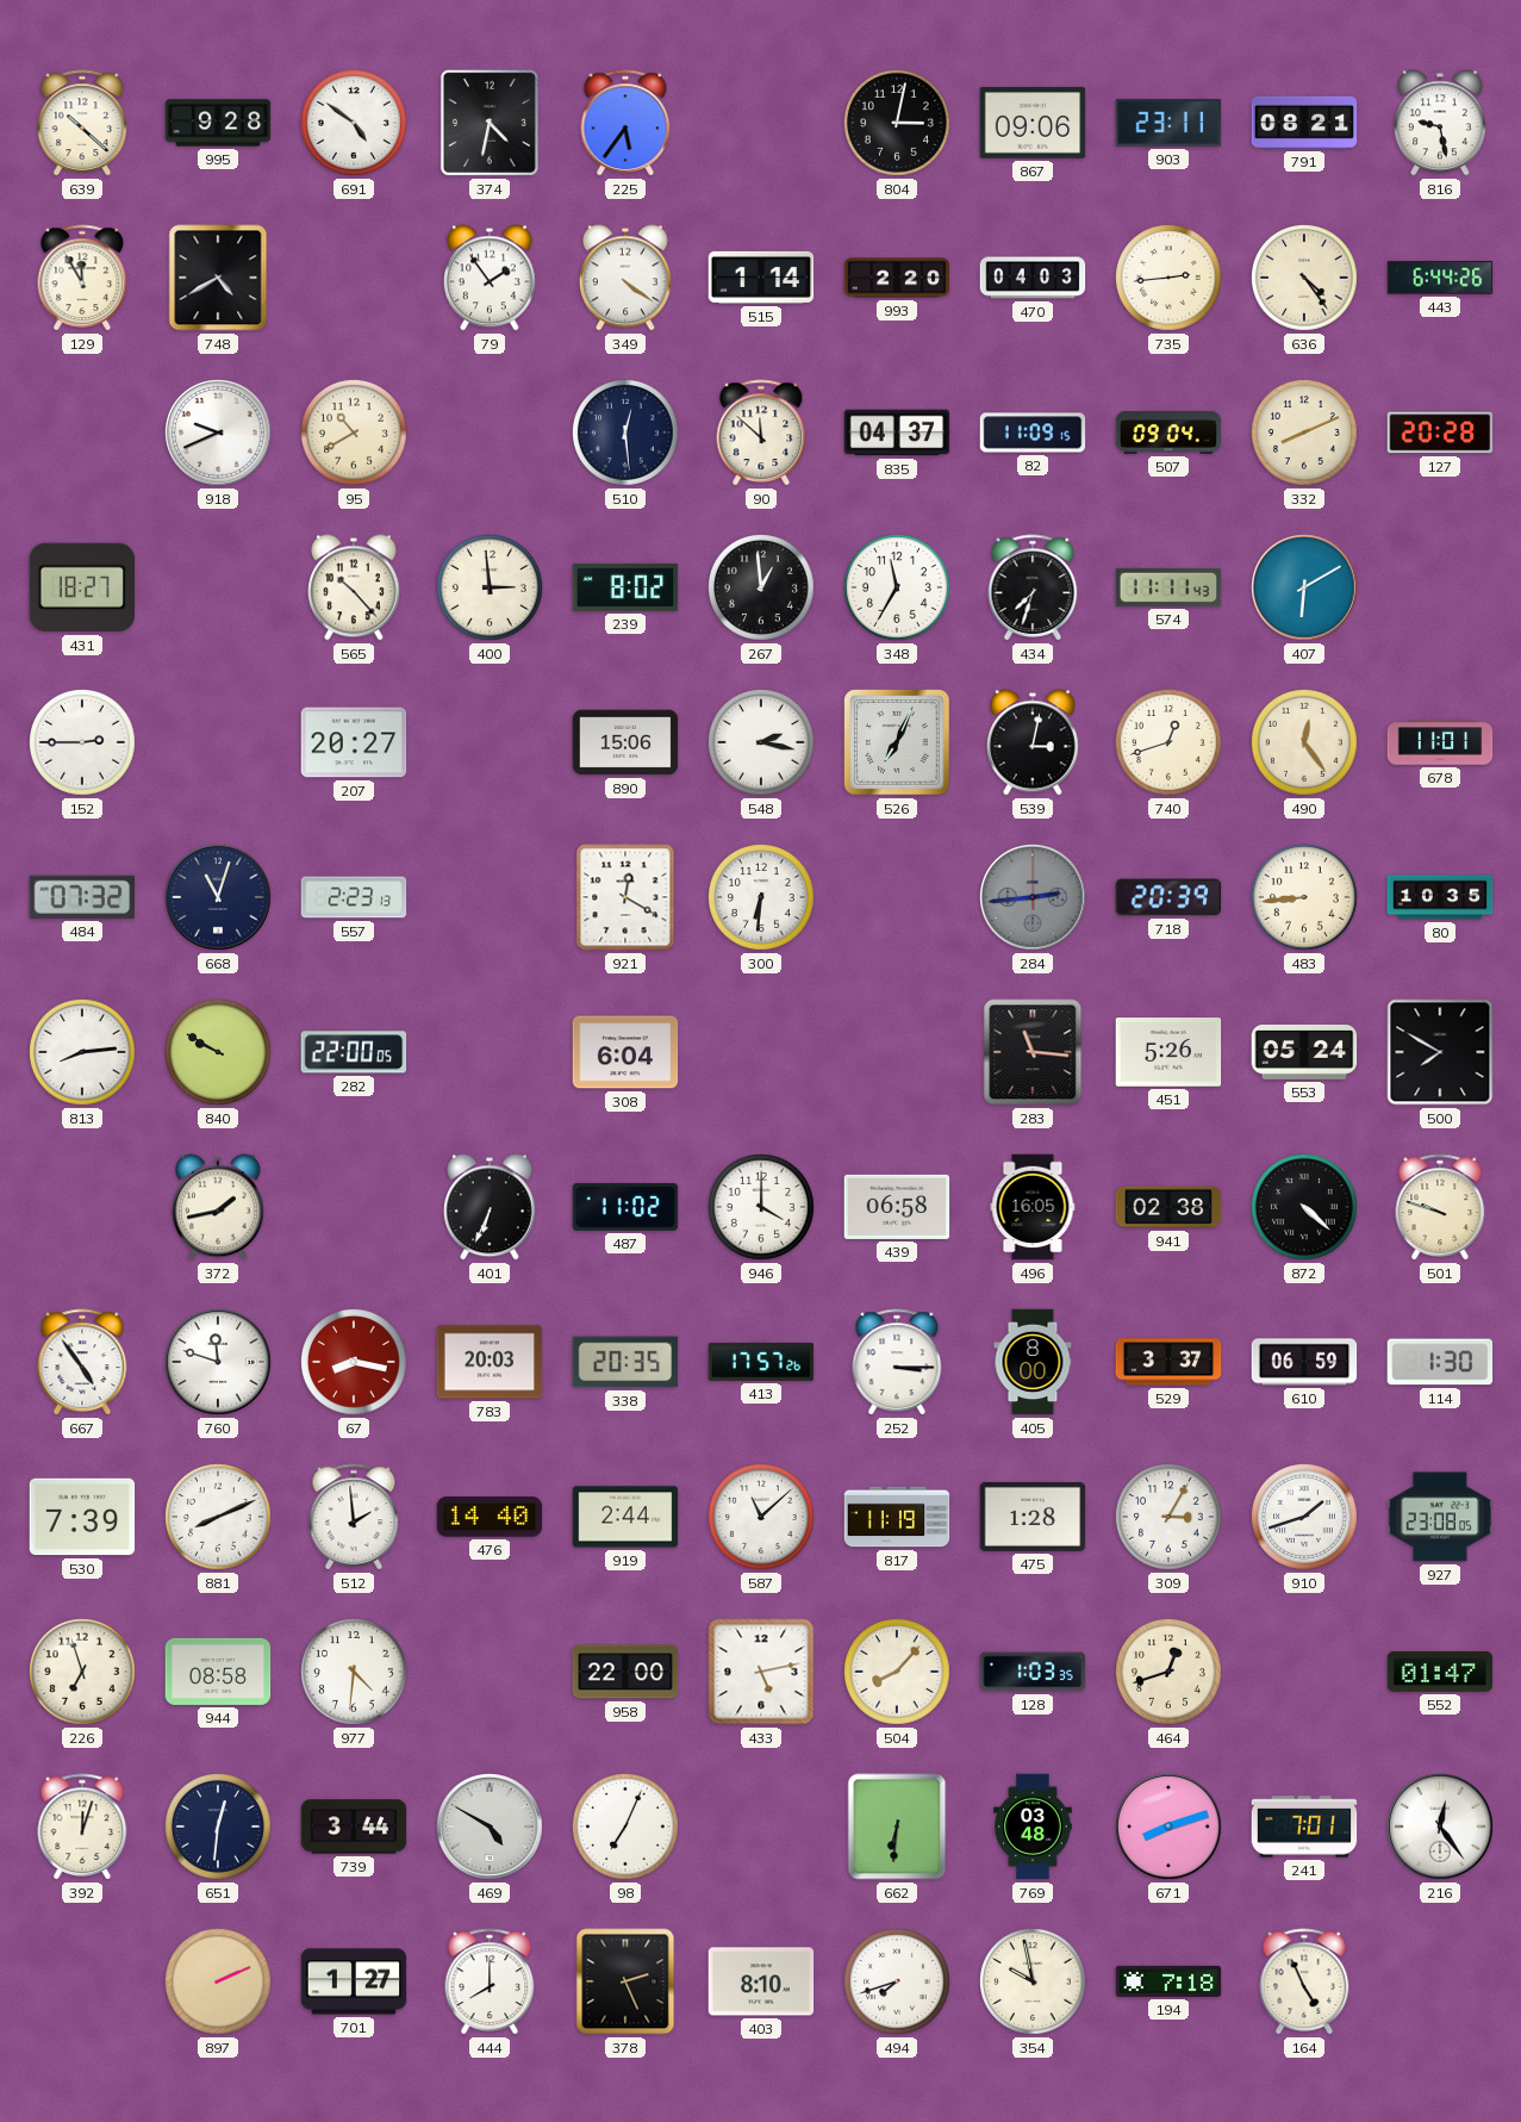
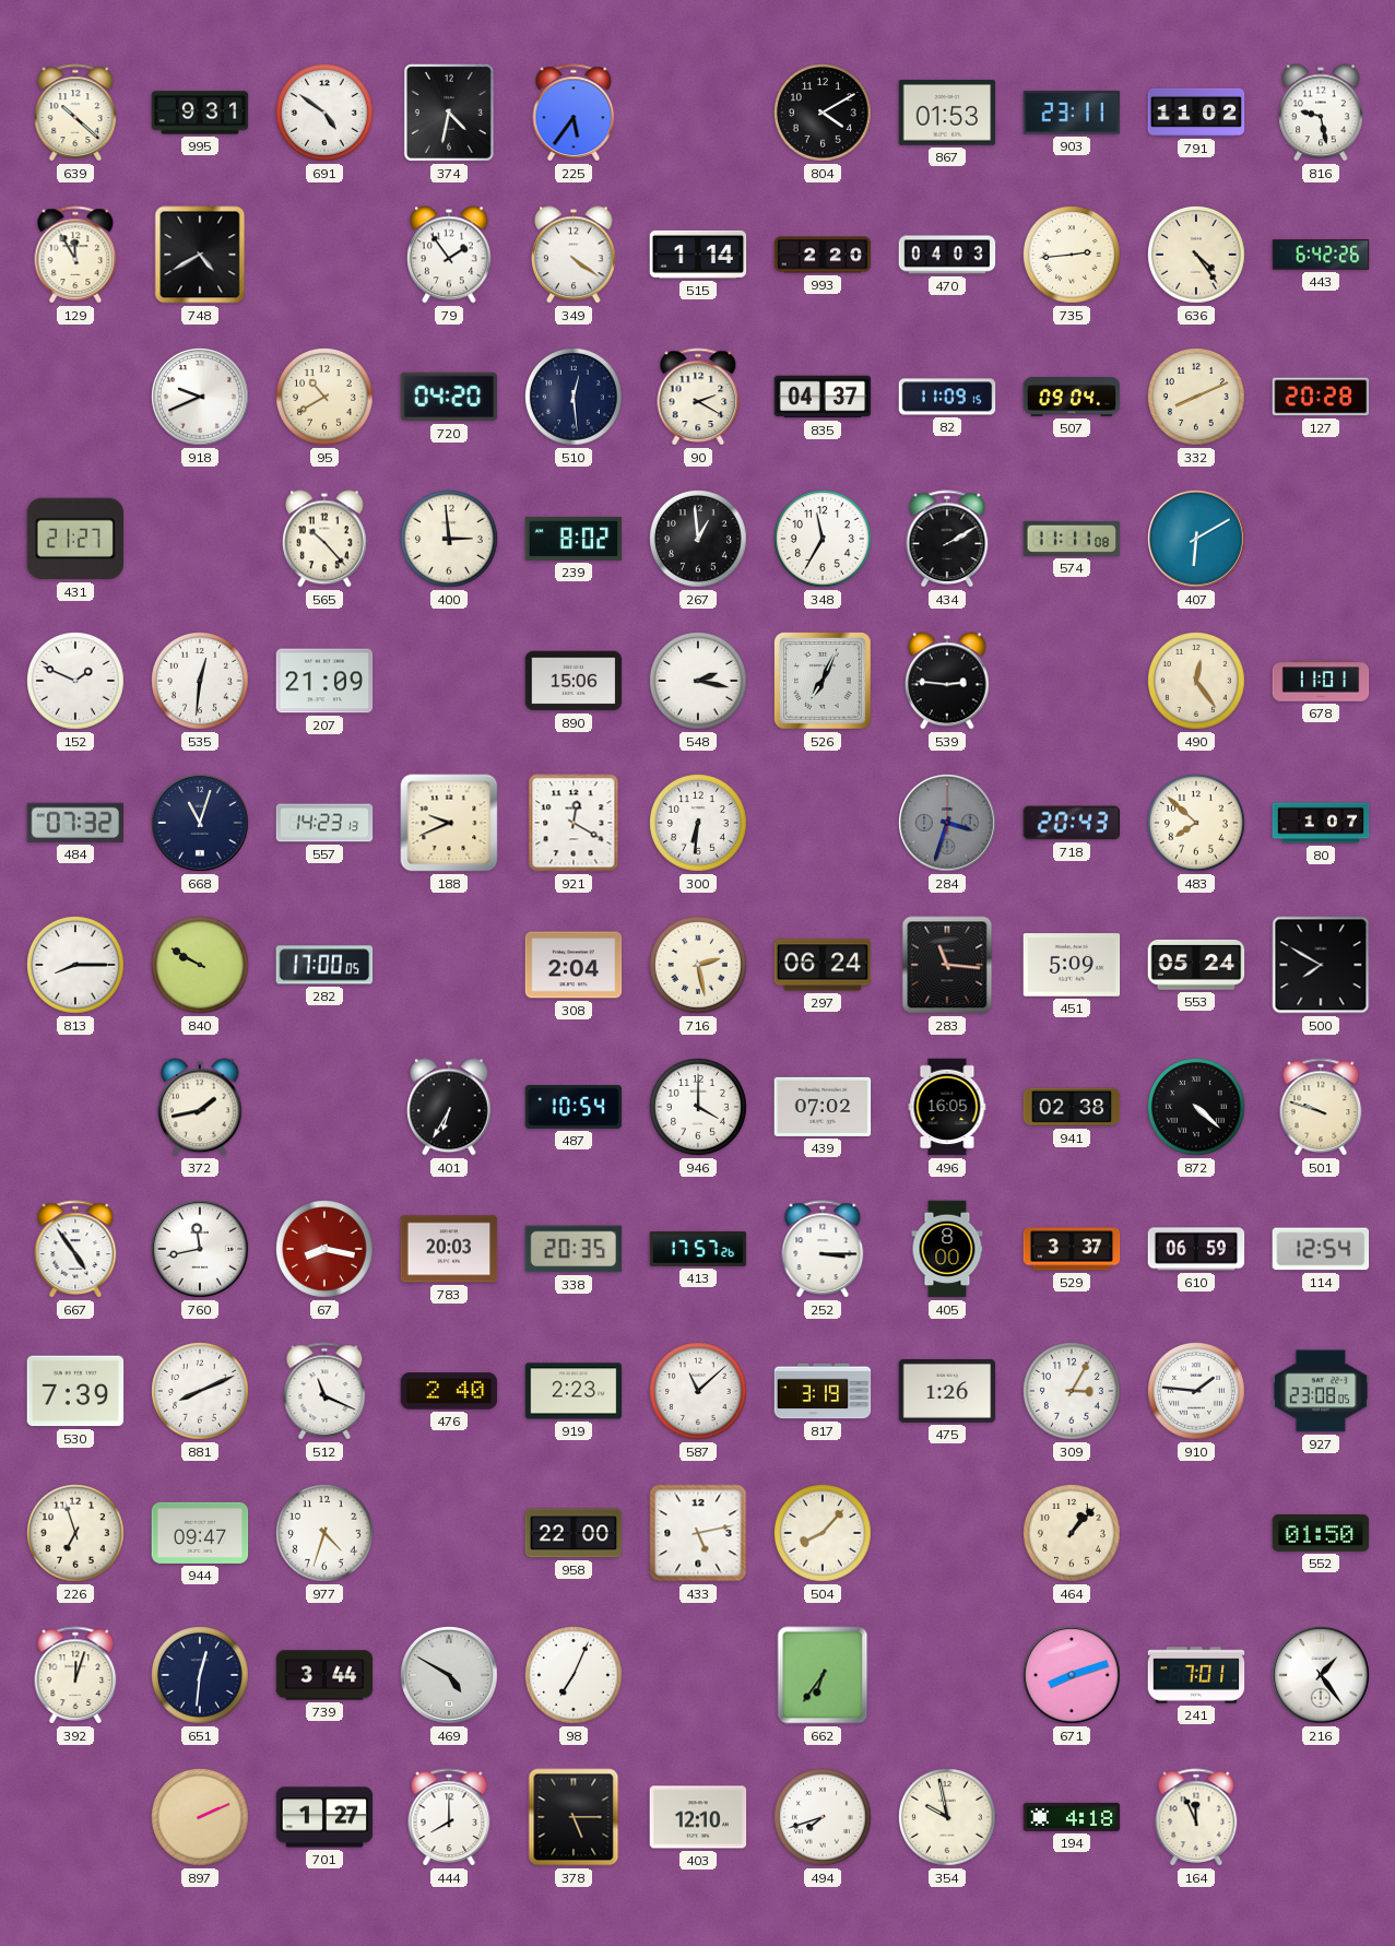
995: 9:28 -> 9:31 (200, 113)
804: 3:02 -> 4:10 (824, 114)
867: 09:06 -> 01:53 (947, 113)
791: 08:21 -> 11:02 (1196, 113)
443: 6:44 -> 6:42 (1321, 255)
720: none -> 04:20 (449, 397)
90: 11:52 -> 2:20 (698, 397)
431: 18:27 -> 21:27 (75, 539)
434: 7:33 -> 2:10 (947, 539)
574: 11:11:43 -> 11:11:08 (1072, 539)
152: 2:45 -> 1:49 (76, 682)
535: none -> 12:31 (201, 682)
207: 20:27 -> 21:09 (324, 681)
539: 3:02 -> 2:46 (948, 681)
740: 12:42 -> none (1170, 743)
557: 2:23 -> 14:23 (324, 823)
188: none -> 9:41 (449, 823)
284: 2:44 -> 3:33 (948, 824)
718: 20:39 -> 20:43 (1072, 823)
483: 8:44 -> 7:52 (1197, 824)
80: 10:35 -> 1:07 (1321, 823)
813: 8:14 -> 8:15 (76, 966)
282: 22:00 -> 17:00 (324, 965)
308: 6:04 -> 2:04 (574, 965)
716: none -> 2:28 (699, 966)
297: none -> 06:24 (823, 965)
451: 5:26 -> 5:09 (1072, 965)
401: 6:34 -> 6:35 (450, 1107)
487: 11:02 -> 10:54 (574, 1107)
439: 06:58 -> 07:02 (823, 1107)
760: 11:48 -> 11:43 (201, 1250)
114: 1:30 -> 12:54 (1321, 1249)
512: 1:59 -> 11:19 (324, 1391)
476: 14:40 -> 2:40 (449, 1391)
919: 2:44 -> 2:23 (574, 1391)
817: 11:19 -> 3:19 (823, 1391)
475: 1:28 -> 1:26 (947, 1391)
910: 1:42 -> 1:46 (1197, 1392)
944: 08:58 -> 09:47 (200, 1533)
977: 4:31 -> 4:33 (326, 1534)
128: 1:03 -> none (1033, 1672)
464: 12:42 -> 1:07 (1073, 1534)
552: 01:47 -> 01:50 (1321, 1533)
662: 6:31 -> 6:36 (823, 1675)
769: 03:48 -> none (1034, 1827)
216: 12:24 -> 1:24 (1322, 1676)
378: 2:26 -> 5:15 (574, 1817)
403: 8:10 -> 12:10 (698, 1817)
194: 7:18 -> 4:18 (1072, 1817)
164: 4:56 -> 11:56 (1196, 1817)
